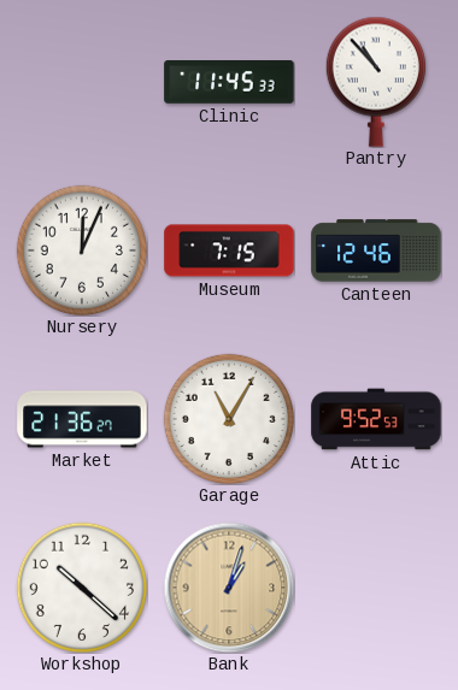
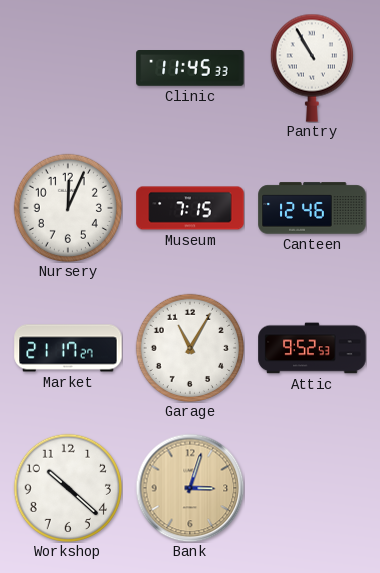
Pantry: 10:53 -> 10:55 (312, 68)
Market: 21:36 -> 21:17 (68, 348)
Bank: 1:03 -> 3:03 (190, 488)
